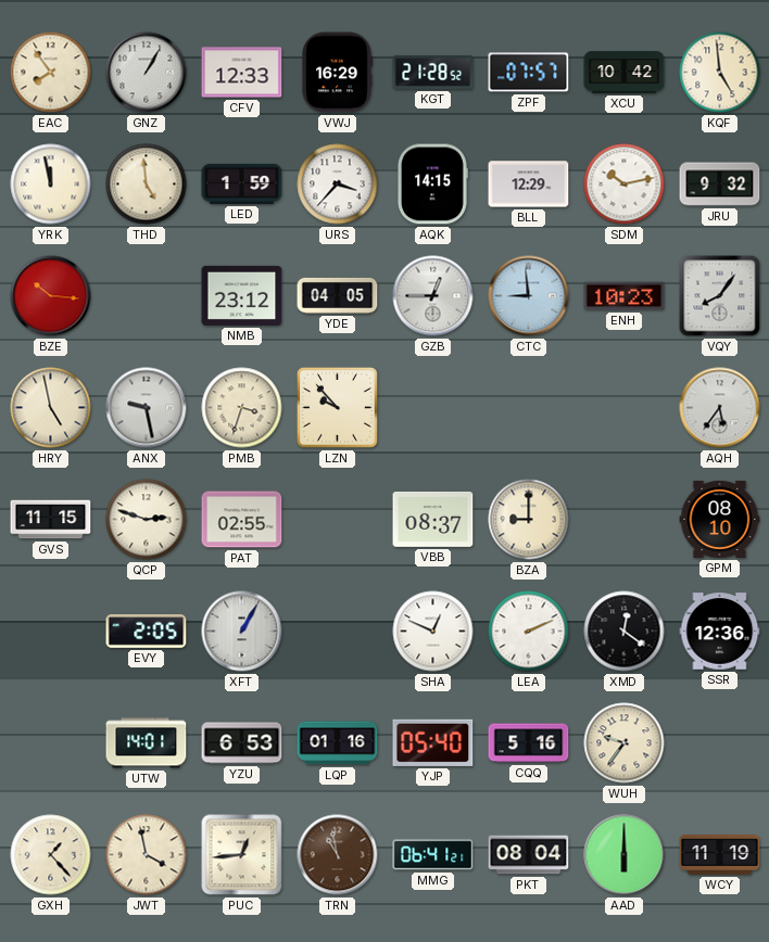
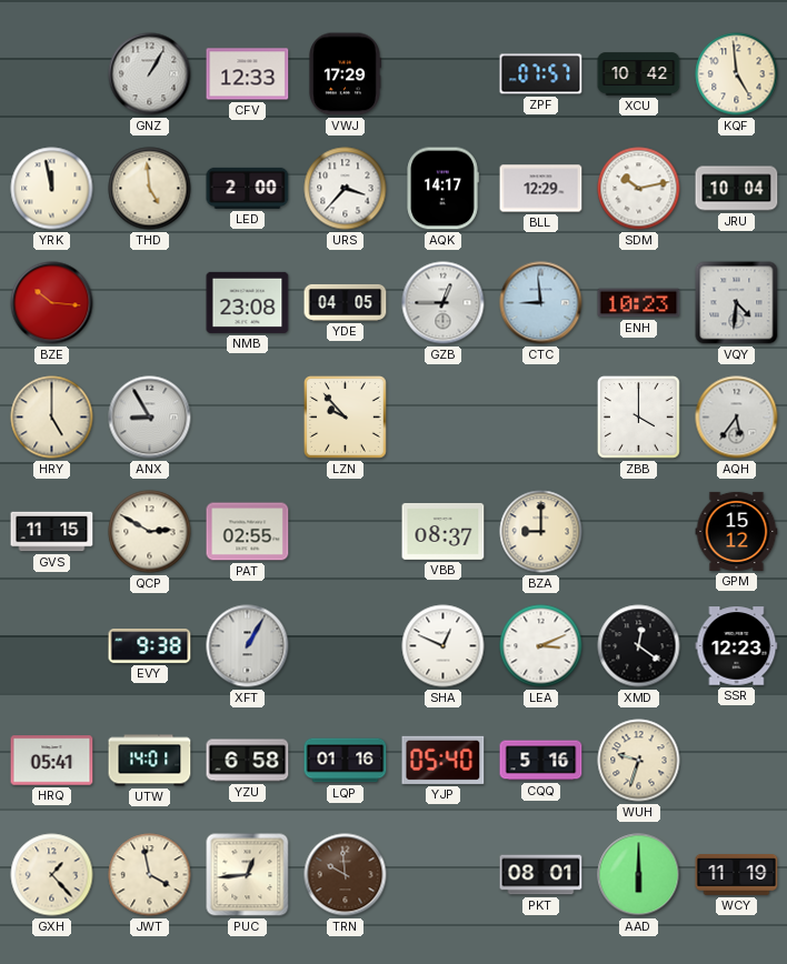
EAC: 7:54 -> none (51, 73)
VWJ: 16:29 -> 17:29 (346, 74)
KGT: 21:28 -> none (433, 72)
LED: 1:59 -> 2:00 (248, 188)
AQK: 14:15 -> 14:17 (442, 189)
JRU: 9:32 -> 10:04 (737, 189)
NMB: 23:12 -> 23:08 (248, 302)
VQY: 8:06 -> 4:31 (737, 303)
HRY: 4:58 -> 5:00 (52, 418)
ANX: 9:28 -> 8:55 (150, 418)
PMB: 3:33 -> none (242, 408)
ZBB: none -> 4:00 (638, 416)
QCP: 2:48 -> 2:50 (150, 532)
GPM: 08:10 -> 15:12 (737, 531)
EVY: 2:05 -> 9:38 (150, 646)
LEA: 2:11 -> 3:11 (541, 646)
SSR: 12:36 -> 12:23 (737, 646)
HRQ: none -> 05:41 (52, 761)
YZU: 6:53 -> 6:58 (248, 761)
WUH: 9:36 -> 9:33 (639, 761)
TRN: 10:58 -> 9:59 (346, 875)
MMG: 06:41 -> none (433, 855)
PKT: 08:04 -> 08:01 (541, 875)
